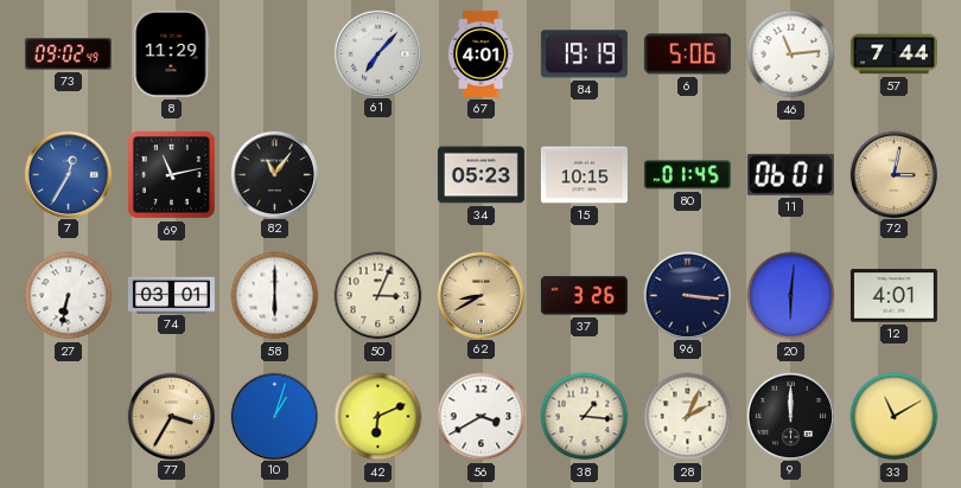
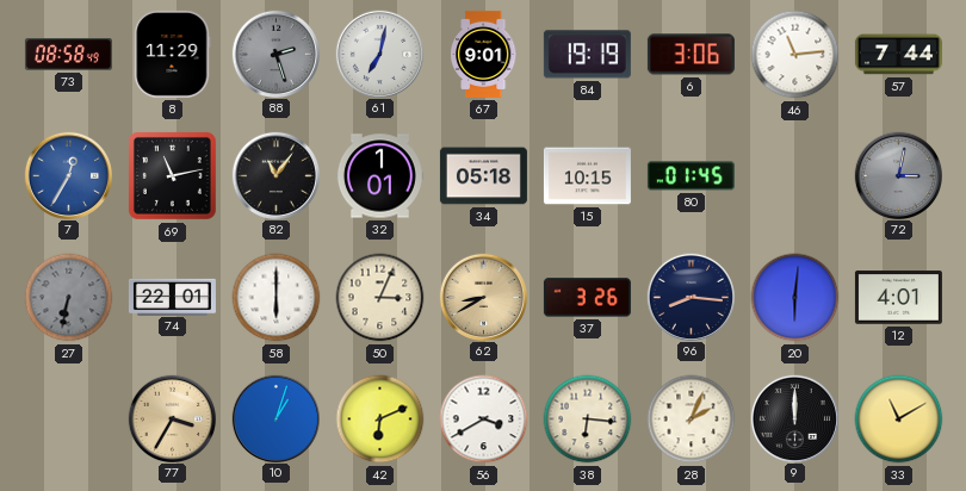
73: 09:02 -> 08:58 (68, 55)
88: none -> 2:27 (275, 54)
61: 7:07 -> 7:02 (379, 54)
67: 4:01 -> 9:01 (483, 54)
6: 5:06 -> 3:06 (691, 55)
32: none -> 1:01 (379, 176)
34: 05:23 -> 05:18 (483, 176)
11: 06:01 -> none (790, 174)
72 dial: champagne -> grey (898, 175)
27 dial: white -> grey (69, 298)
74: 03:01 -> 22:01 (172, 297)
96: 3:16 -> 8:16 (691, 297)
38: 1:16 -> 6:16 (588, 419)
